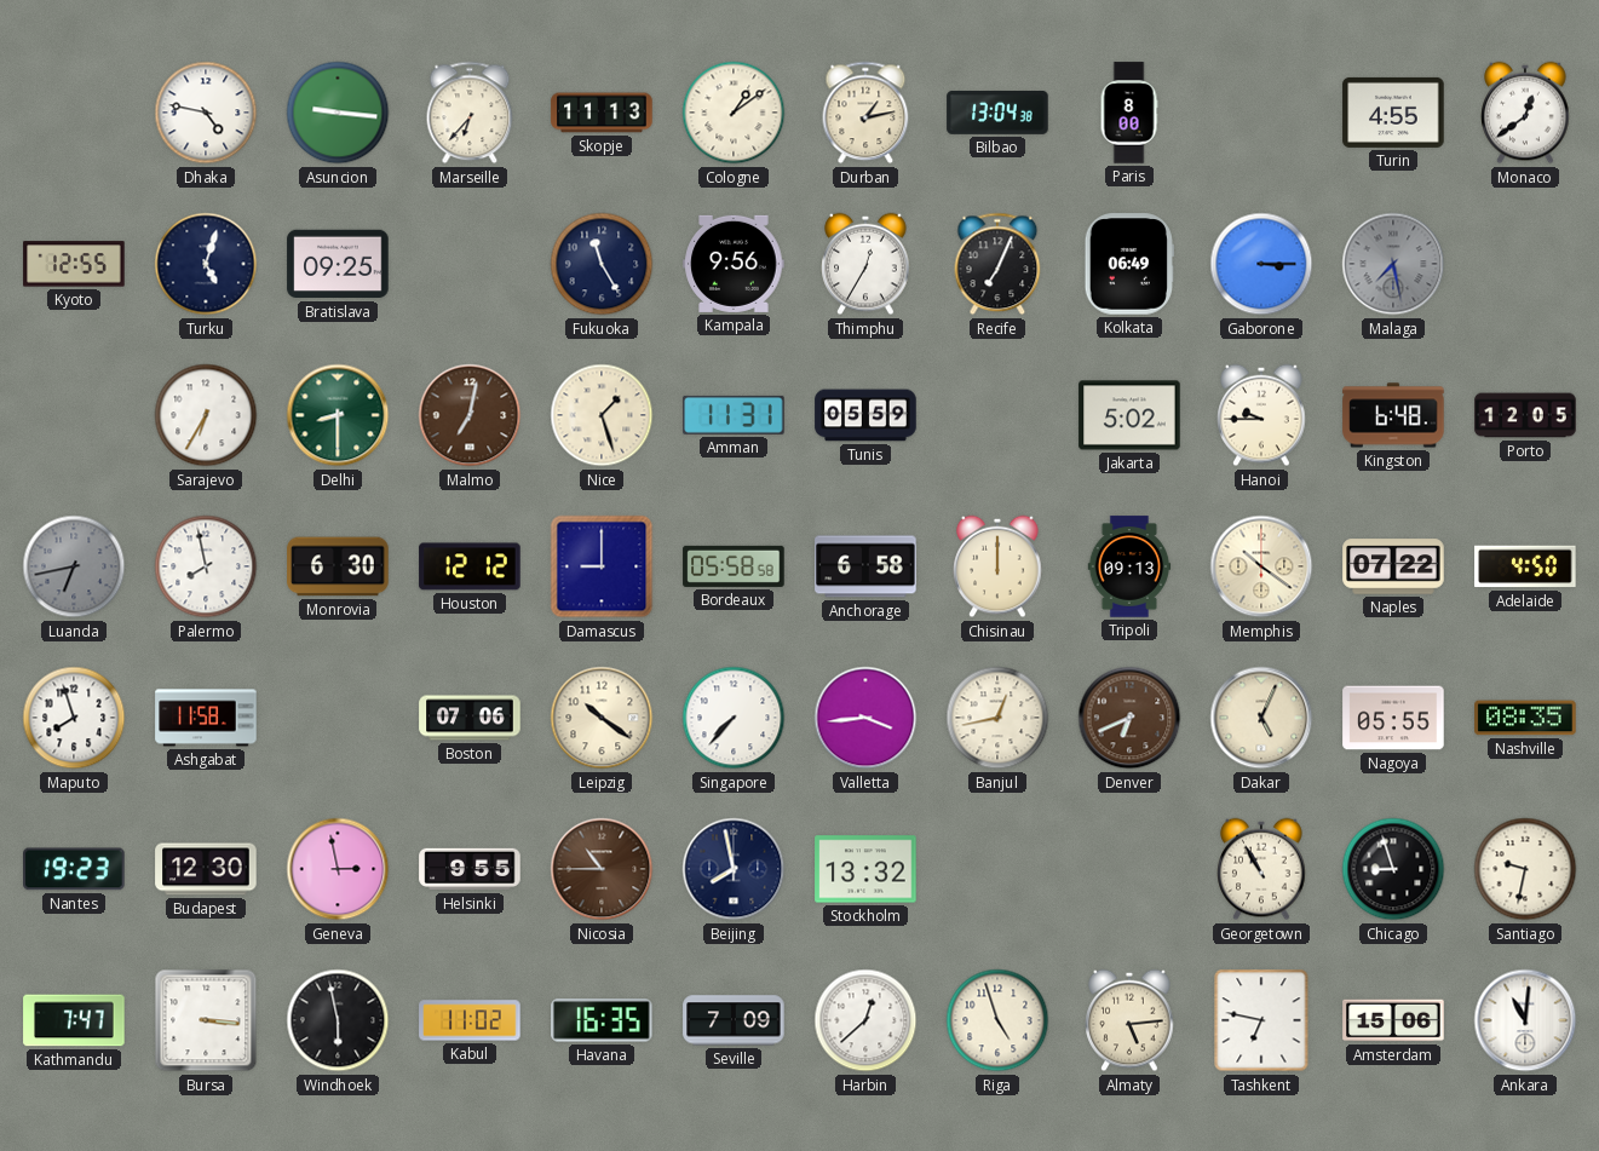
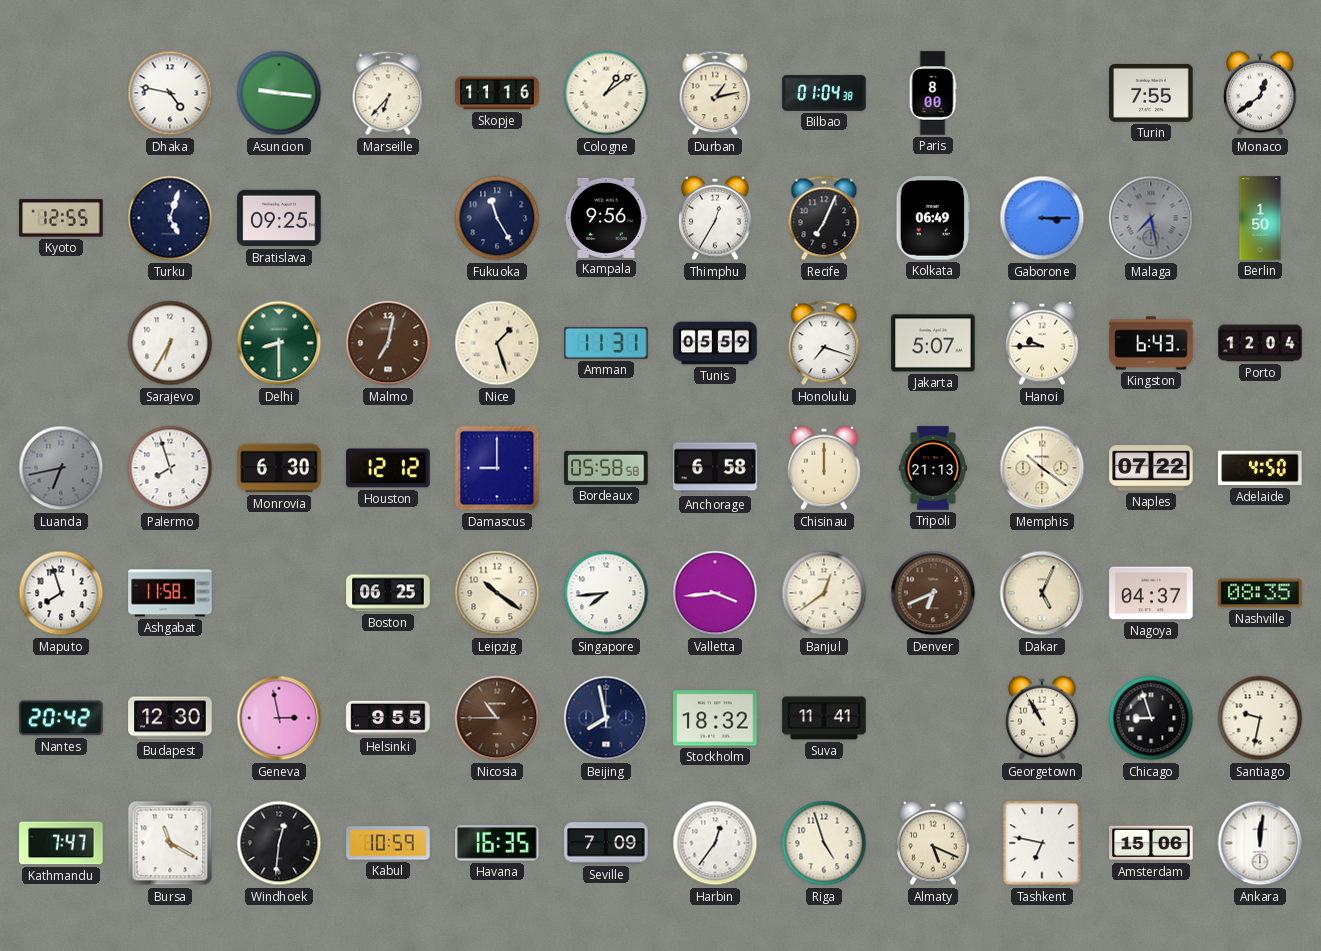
Skopje: 11:13 -> 11:16 (497, 93)
Bilbao: 13:04 -> 01:04 (824, 93)
Turin: 4:55 -> 7:55 (1151, 93)
Berlin: none -> 1:50 (1260, 218)
Honolulu: none -> 7:18 (824, 343)
Jakarta: 5:02 -> 5:07 (933, 343)
Kingston: 6:48 -> 6:43 (1151, 343)
Porto: 12:05 -> 12:04 (1260, 343)
Palermo: 7:58 -> 7:57 (170, 468)
Tripoli: 09:13 -> 21:13 (933, 468)
Boston: 07:06 -> 06:25 (388, 593)
Singapore: 7:37 -> 7:44 (606, 593)
Banjul: 12:43 -> 12:39 (824, 593)
Nagoya: 05:55 -> 04:37 (1151, 593)
Nantes: 19:23 -> 20:42 (61, 718)
Stockholm: 13:32 -> 18:32 (715, 718)
Suva: none -> 11:41 (824, 718)
Bursa: 3:16 -> 11:20 (170, 843)
Windhoek: 5:58 -> 12:31 (279, 843)
Kabul: 11:02 -> 10:59 (388, 843)
Harbin: 12:38 -> 12:36 (715, 843)
Almaty: 5:14 -> 5:19 (933, 843)
Ankara: 11:01 -> 12:01 (1260, 843)
